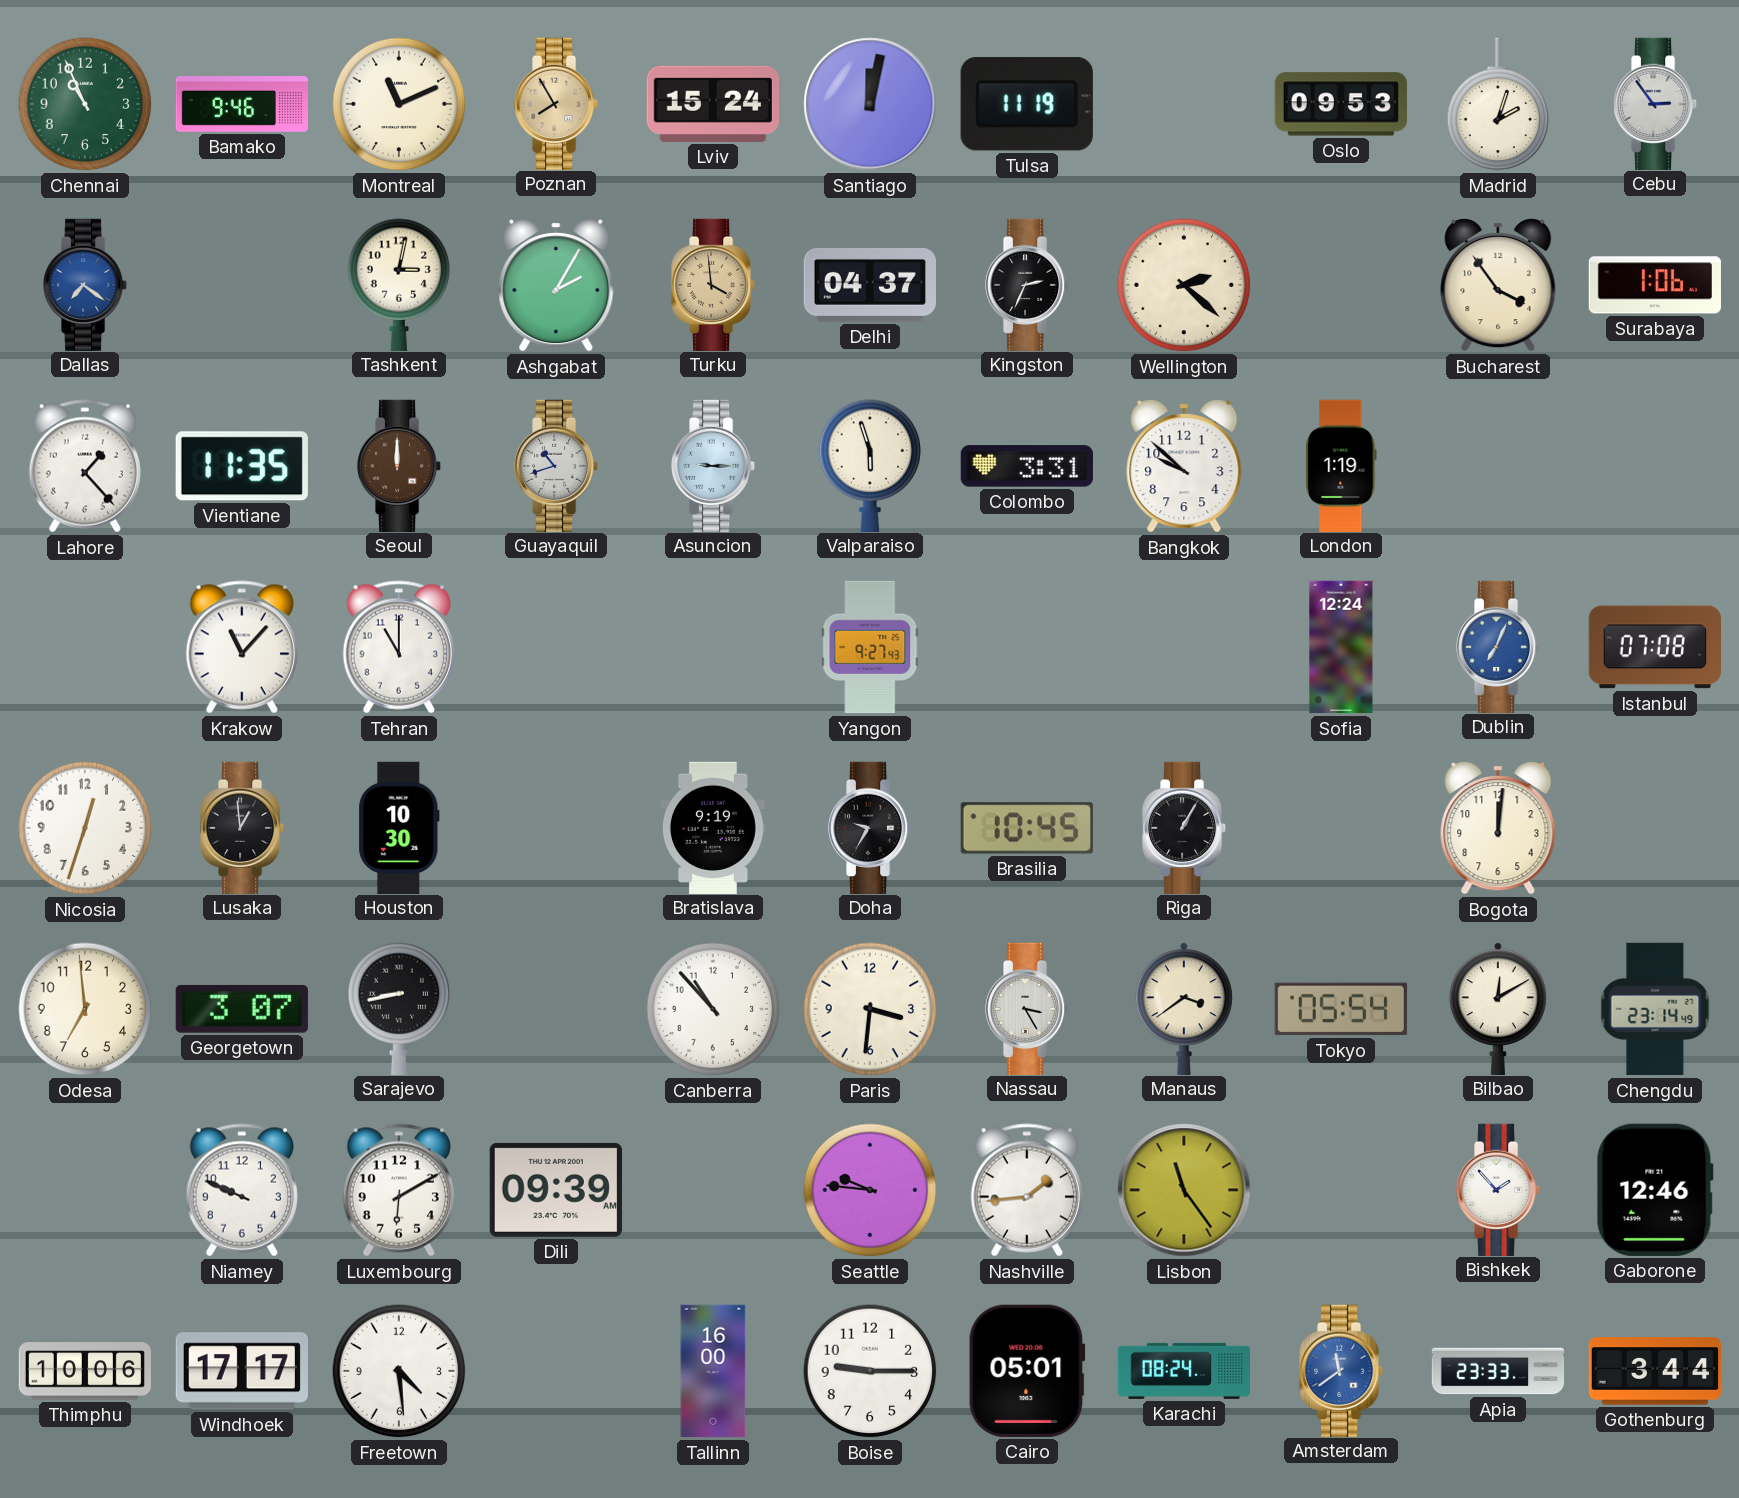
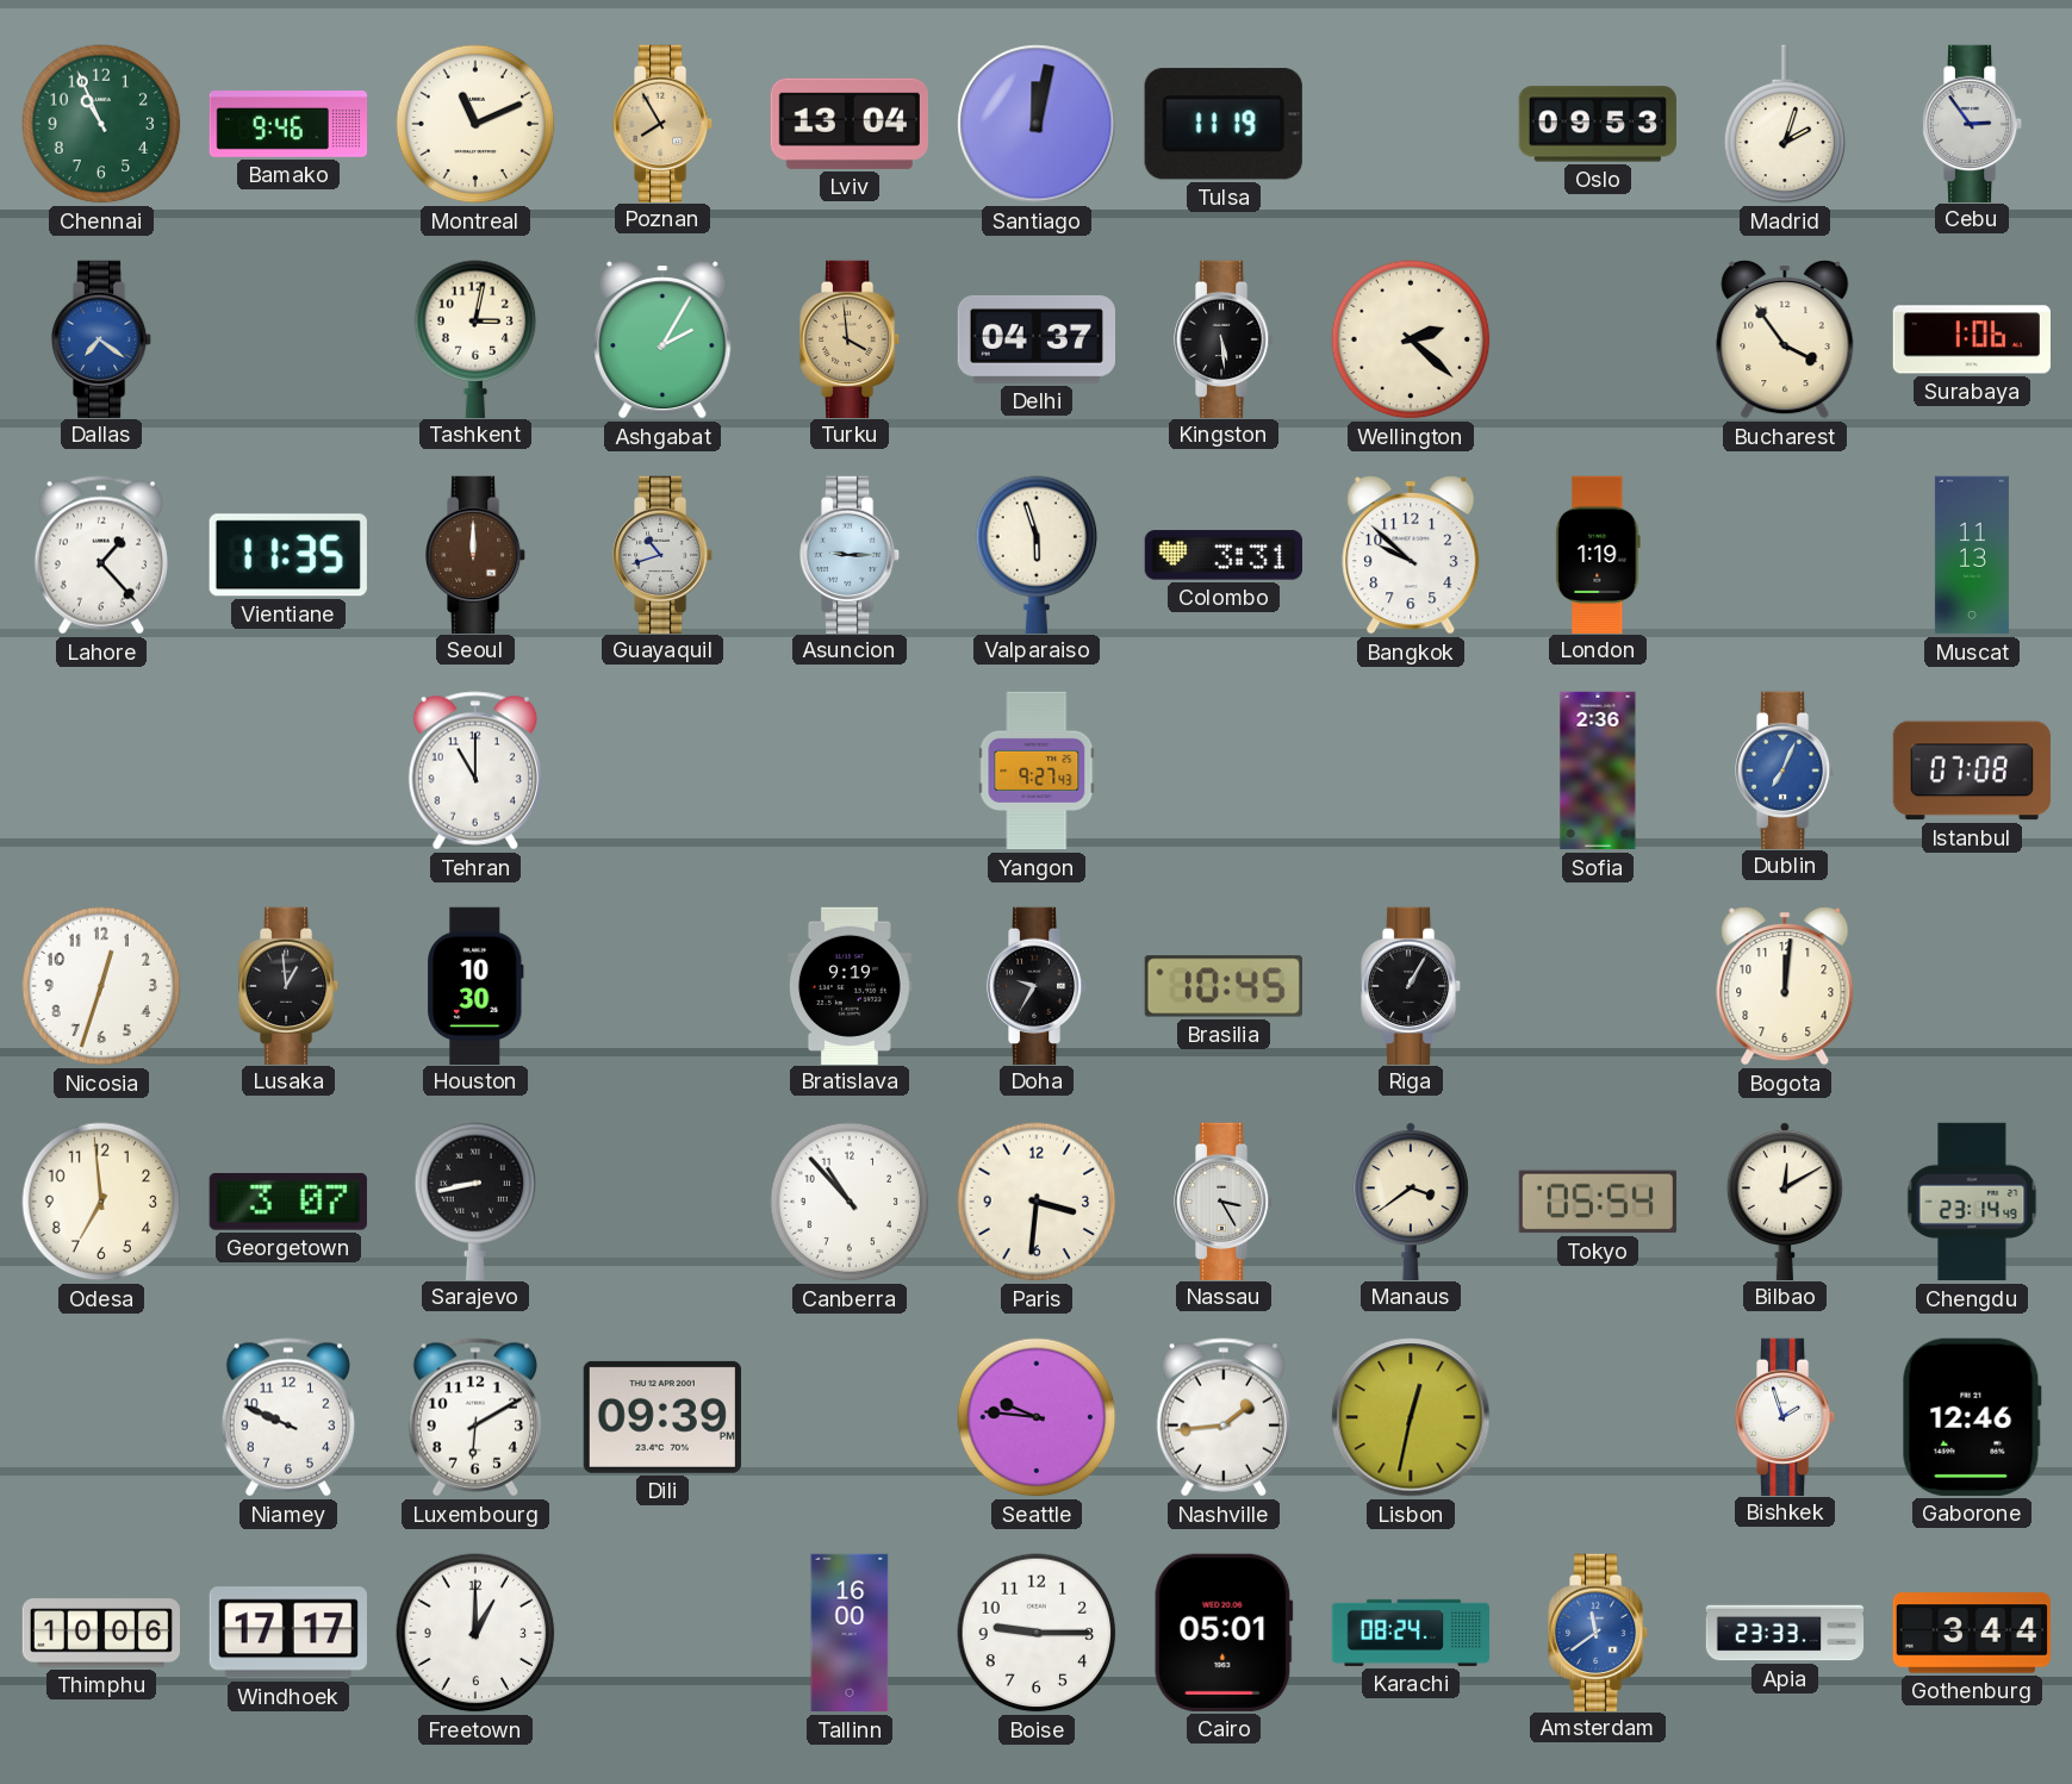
Lviv: 15:24 -> 13:04 (850, 124)
Kingston: 2:34 -> 5:29 (1225, 338)
Muscat: none -> 11:13 (1972, 555)
Krakow: 11:07 -> none (242, 647)
Sofia: 12:24 -> 2:36 (1598, 771)
Dili: 09:39 AM -> 09:39 PM (662, 1417)
Lisbon: 11:24 -> 12:32 (1411, 1417)
Bishkek: 1:53 -> 1:57 (1786, 1416)
Freetown: 4:29 -> 1:00 (475, 1633)
